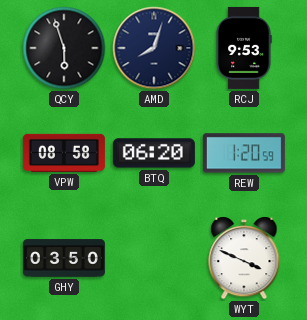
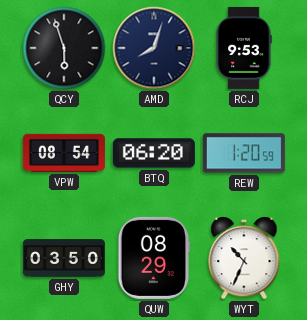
VPW: 08:58 -> 08:54 (64, 153)
QUW: none -> 08:29 (154, 258)
WYT: 3:49 -> 10:34 (244, 258)
